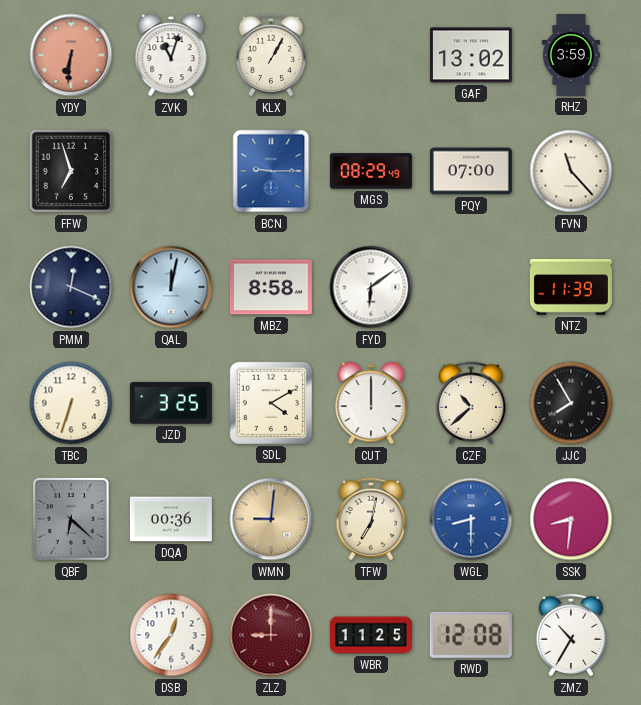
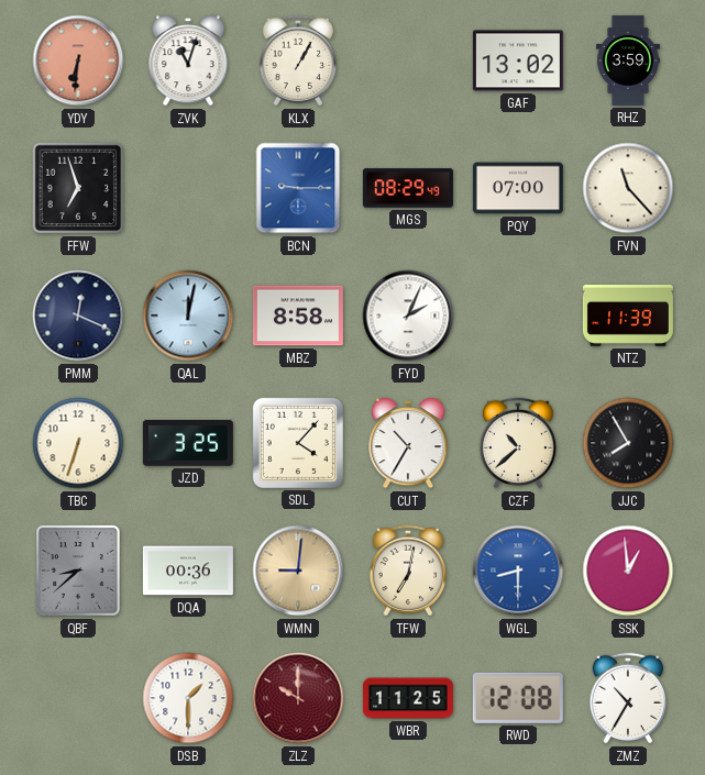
FYD: 6:09 -> 2:04 (408, 315)
SDL: 4:10 -> 4:07 (298, 443)
CUT: 12:00 -> 10:35 (408, 443)
QBF: 6:22 -> 8:38 (78, 571)
SSK: 8:31 -> 12:59 (628, 571)
DSB: 12:36 -> 1:30 (188, 698)
ZLZ: 9:00 -> 10:00 (298, 698)
